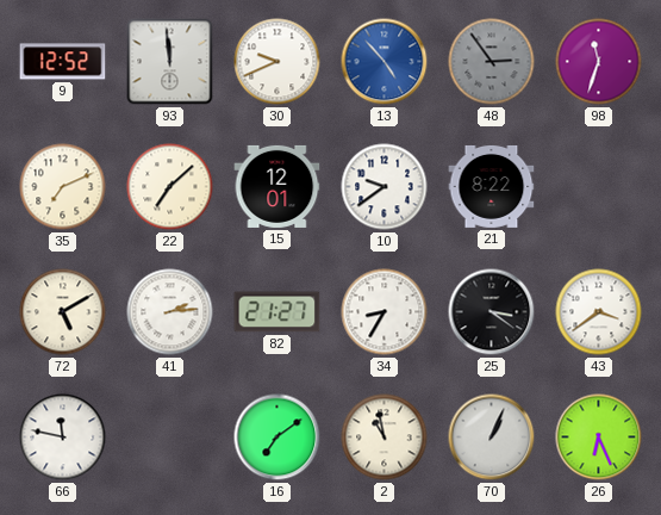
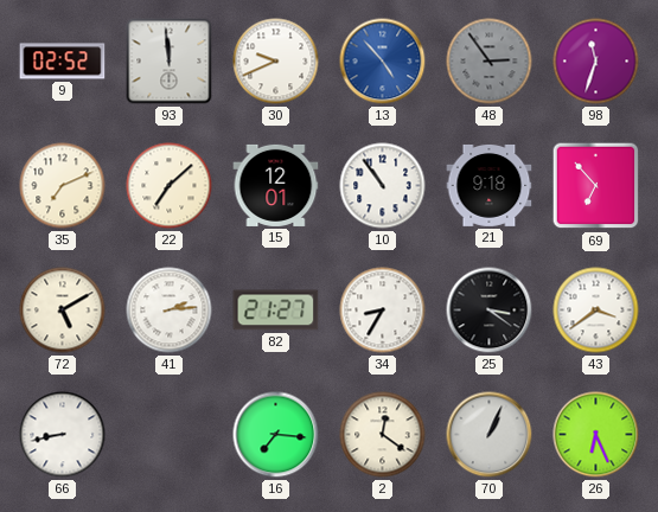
9: 12:52 -> 02:52 (63, 62)
10: 9:39 -> 10:54 (383, 186)
21: 8:22 -> 9:18 (490, 185)
69: none -> 6:53 (596, 186)
66: 11:47 -> 8:43 (63, 435)
16: 7:09 -> 7:16 (276, 435)
2: 10:58 -> 12:21 (383, 435)
